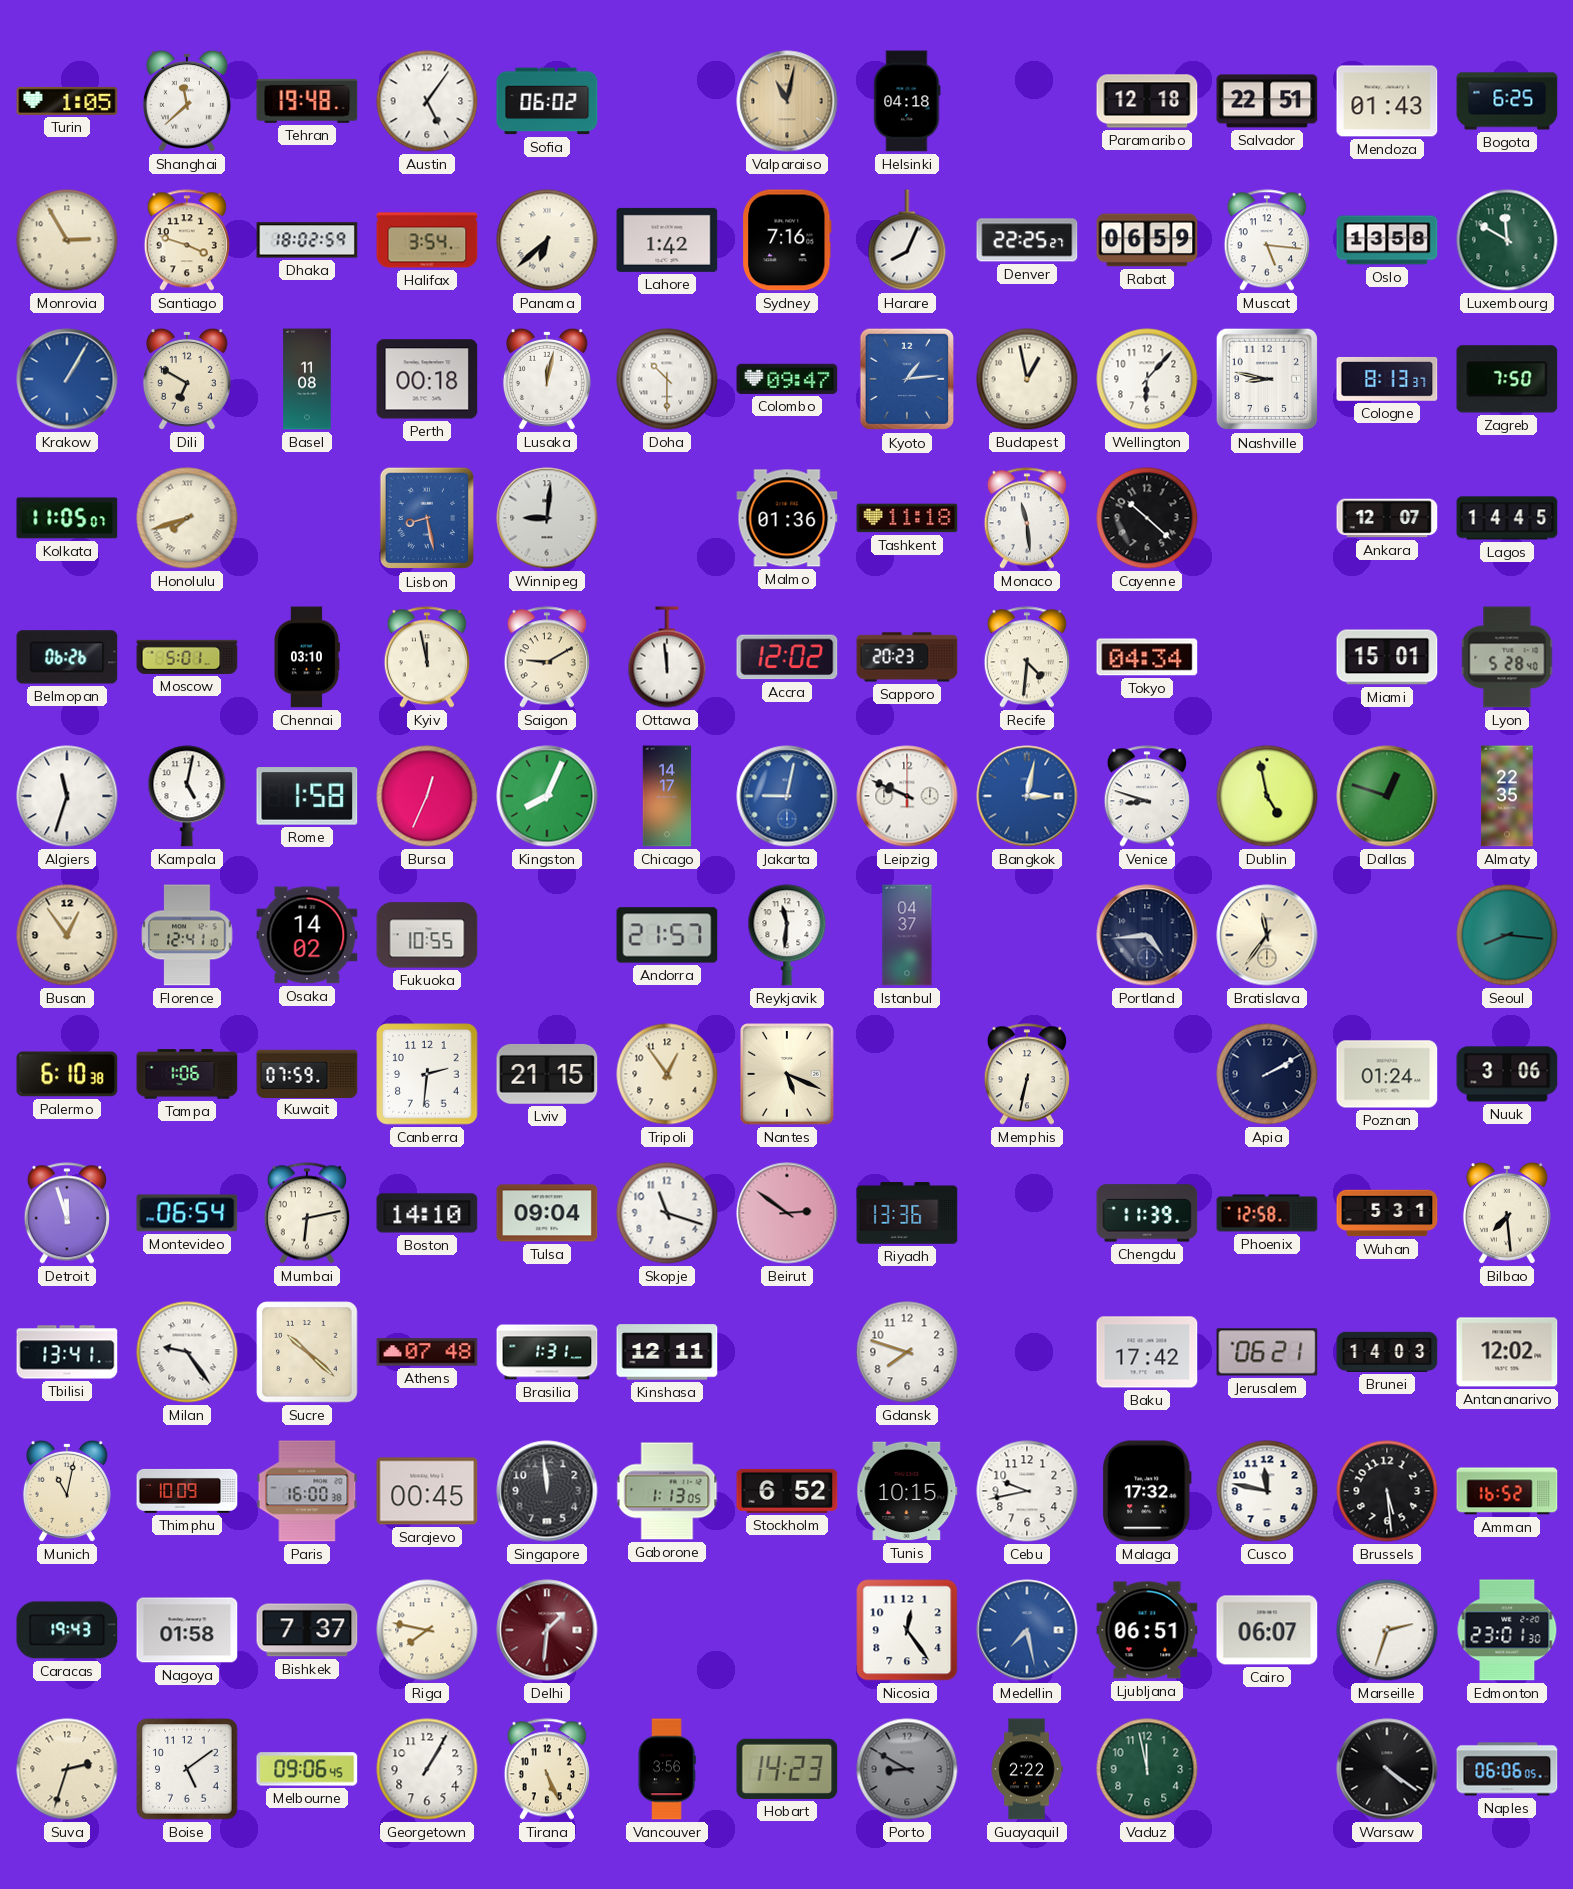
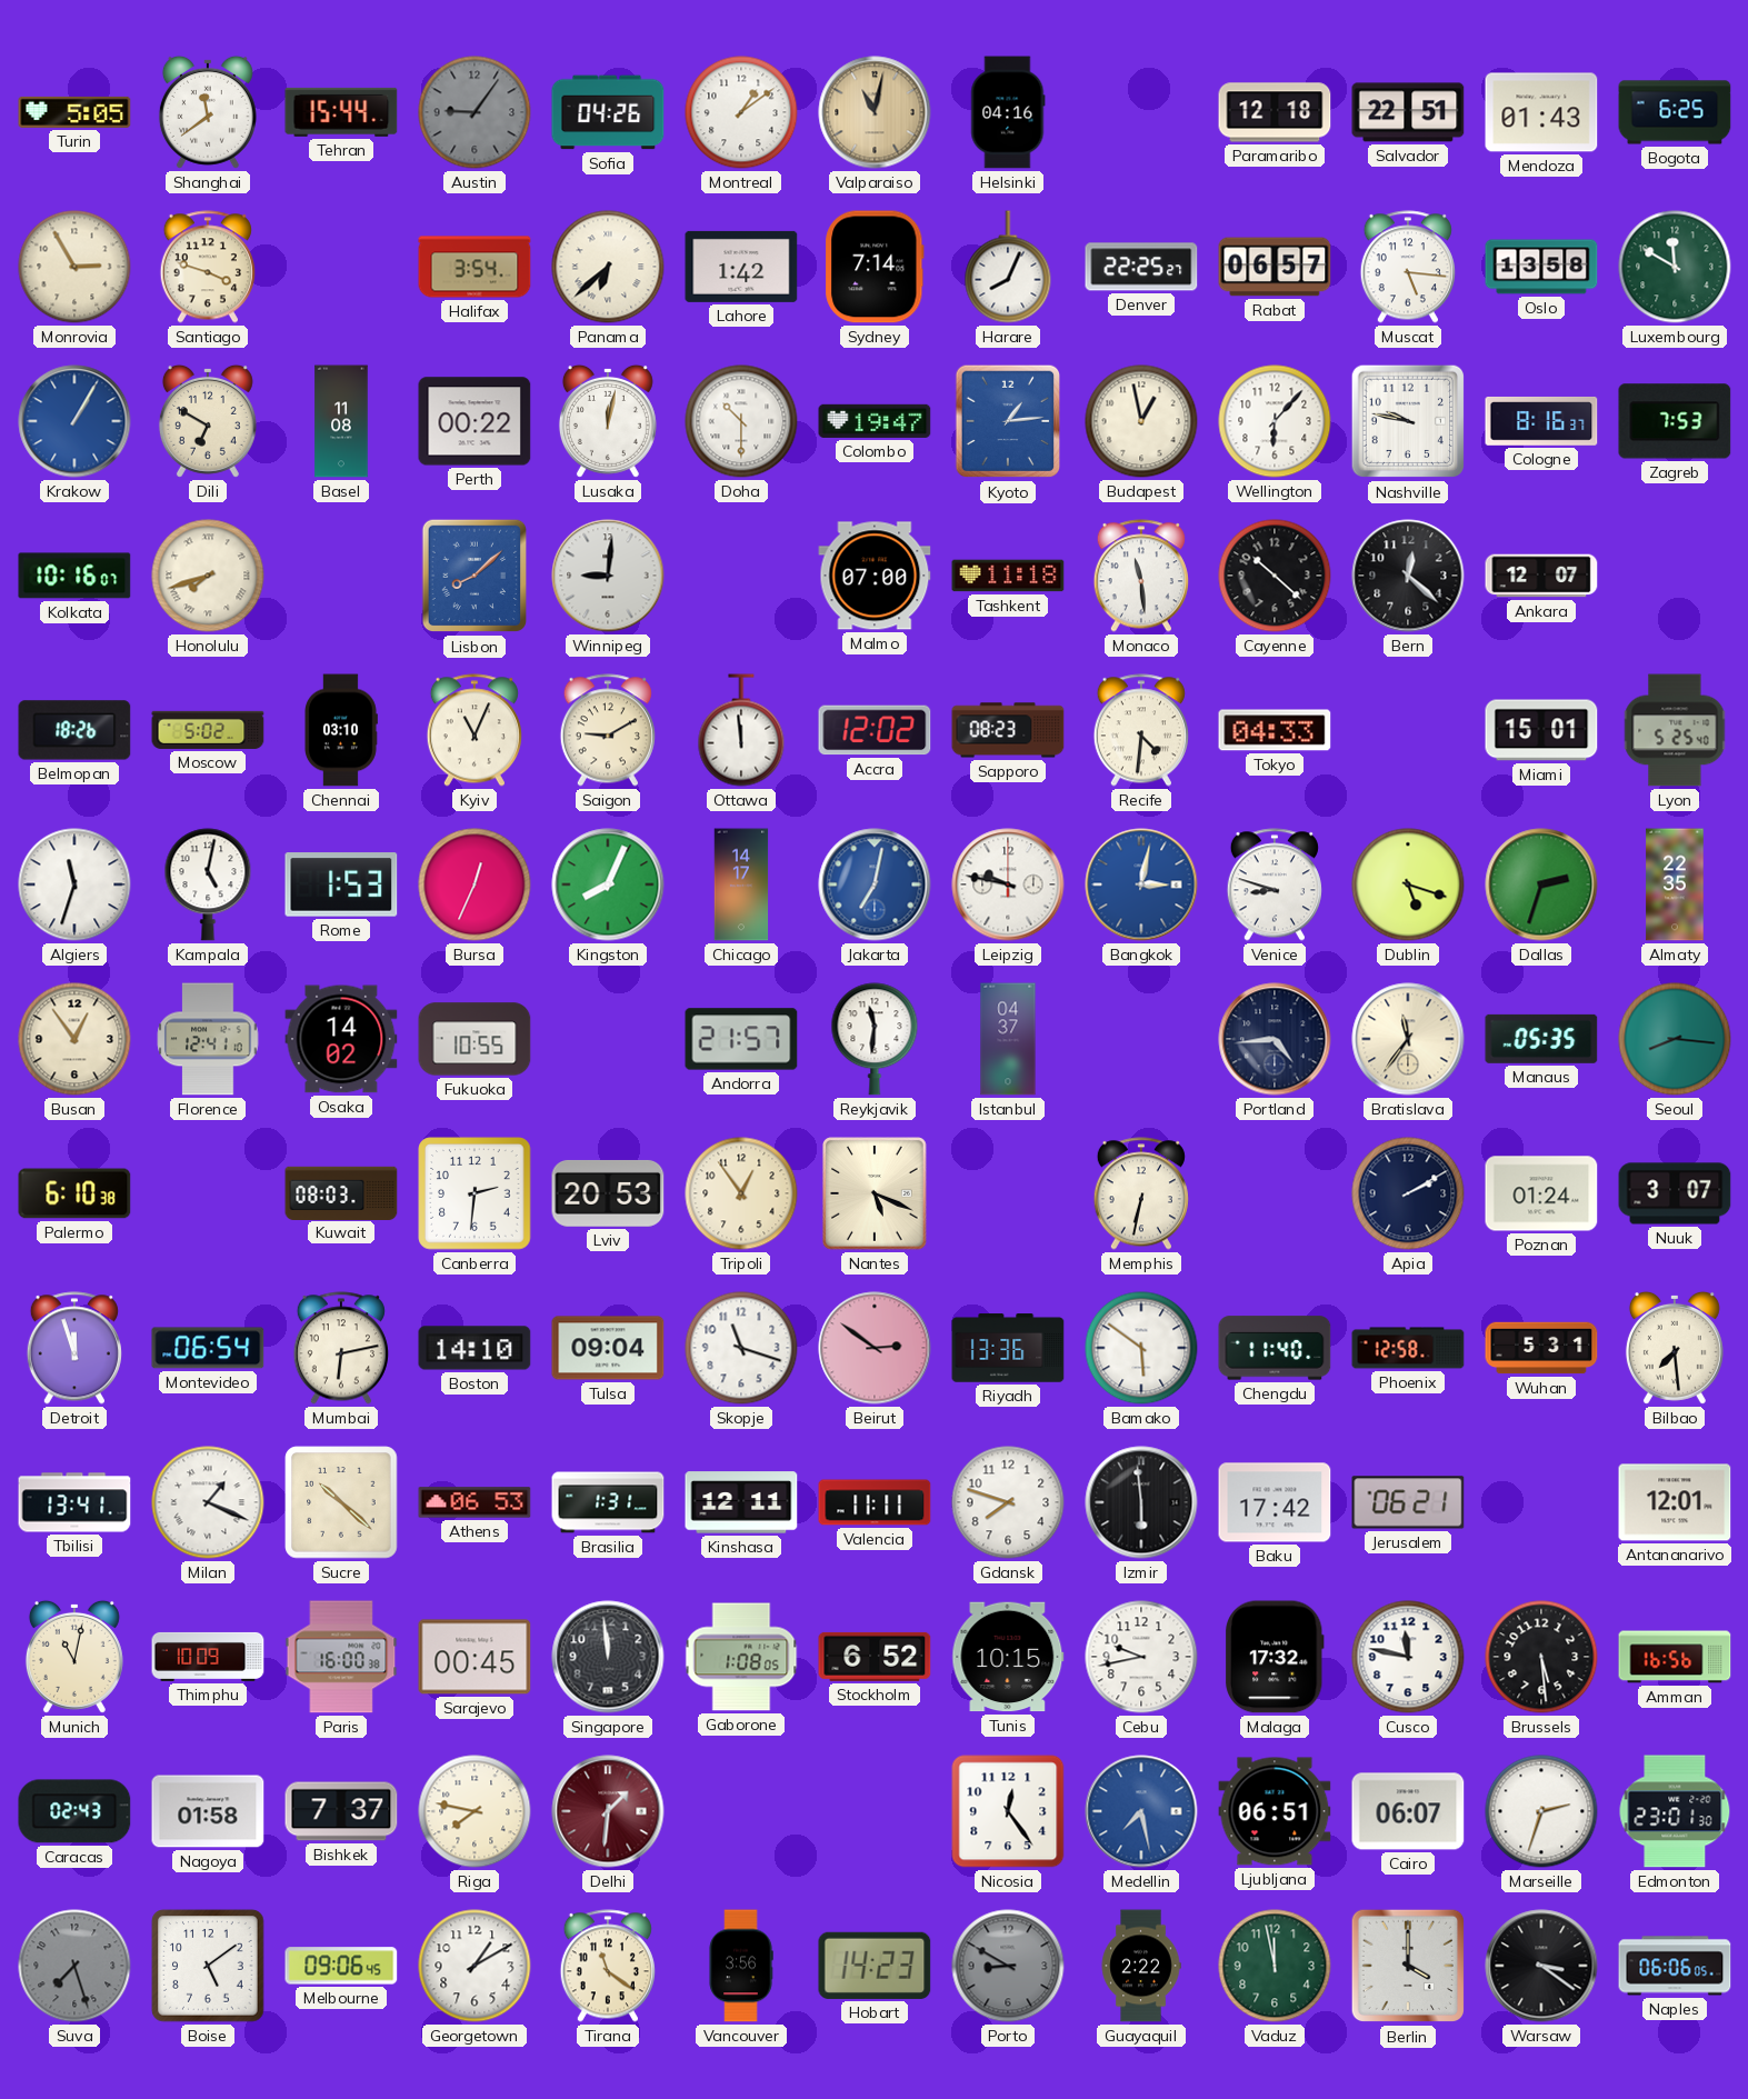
Turin: 1:05 -> 5:05 (74, 112)
Shanghai: 11:38 -> 11:39 (208, 112)
Tehran: 19:48 -> 15:44 (341, 112)
Austin: 5:06 -> 9:06 (475, 112)
Austin dial: white -> grey (475, 112)
Sofia: 06:02 -> 04:26 (608, 112)
Montreal: none -> 1:09 (741, 112)
Helsinki: 04:18 -> 04:16 (1008, 112)
Dhaka: 18:02 -> none (307, 240)
Sydney: 7:16 -> 7:14 (875, 267)
Rabat: 06:59 -> 06:57 (1275, 267)
Perth: 00:18 -> 00:22 (475, 421)
Colombo: 09:47 -> 19:47 (875, 421)
Nashville: 8:47 -> 9:47 (1408, 421)
Cologne: 8:13 -> 8:16 (1541, 421)
Zagreb: 7:50 -> 7:53 (1675, 421)
Kolkata: 11:05 -> 10:16 (74, 576)
Lisbon: 8:28 -> 8:08 (473, 576)
Malmo: 01:36 -> 07:00 (875, 576)
Bern: none -> 12:22 (1408, 576)
Lagos: 14:45 -> none (1507, 518)
Belmopan: 06:26 -> 18:26 (74, 730)
Moscow: 5:01 -> 5:02 (208, 730)
Kyiv: 11:58 -> 11:04 (475, 730)
Sapporo: 20:23 -> 08:23 (1008, 730)
Tokyo: 04:34 -> 04:33 (1275, 730)
Lyon: 5:28 -> 5:25 (1675, 730)
Rome: 1:58 -> 1:53 (341, 884)
Jakarta: 9:02 -> 7:02 (875, 884)
Leipzig: 9:49 -> 9:47 (1008, 884)
Dublin: 4:58 -> 5:18 (1408, 884)
Dallas: 12:48 -> 2:33 (1541, 884)
Manaus: none -> 05:35 (1541, 1039)
Tampa: 1:06 -> none (187, 1074)
Kuwait: 07:59 -> 08:03 (341, 1192)
Lviv: 21:15 -> 20:53 (608, 1193)
Nuuk: 3:06 -> 3:07 (1675, 1193)
Bamako: none -> 5:51 (1141, 1348)
Chengdu: 11:39 -> 11:40 (1275, 1348)
Milan: 9:24 -> 1:19 (208, 1502)
Athens: 07:48 -> 06:53 (475, 1502)
Valencia: none -> 11:11 (875, 1502)
Izmir: none -> 5:59 (1141, 1502)
Brunei: 14:03 -> none (1387, 1352)
Antananarivo: 12:02 -> 12:01 (1675, 1502)
Gaborone: 1:13 -> 1:08 (741, 1657)
Amman: 16:52 -> 16:56 (1675, 1657)
Caracas: 19:43 -> 02:43 (74, 1811)
Suva: 2:33 -> 7:27 (74, 1966)
Suva dial: cream -> grey (74, 1966)
Georgetown: 1:05 -> 1:10 (475, 1966)
Tirana: 5:26 -> 11:21 (608, 1966)
Berlin: none -> 4:00 (1408, 1966)
Warsaw: 4:21 -> 3:21 (1541, 1966)
